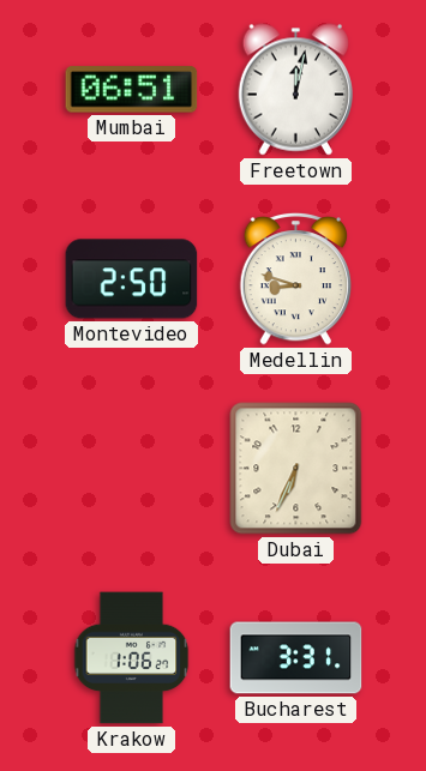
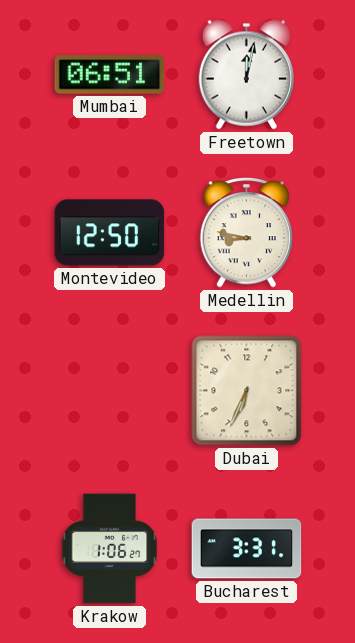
Montevideo: 2:50 -> 12:50 (110, 233)
Medellin: 8:48 -> 8:47 (246, 232)
